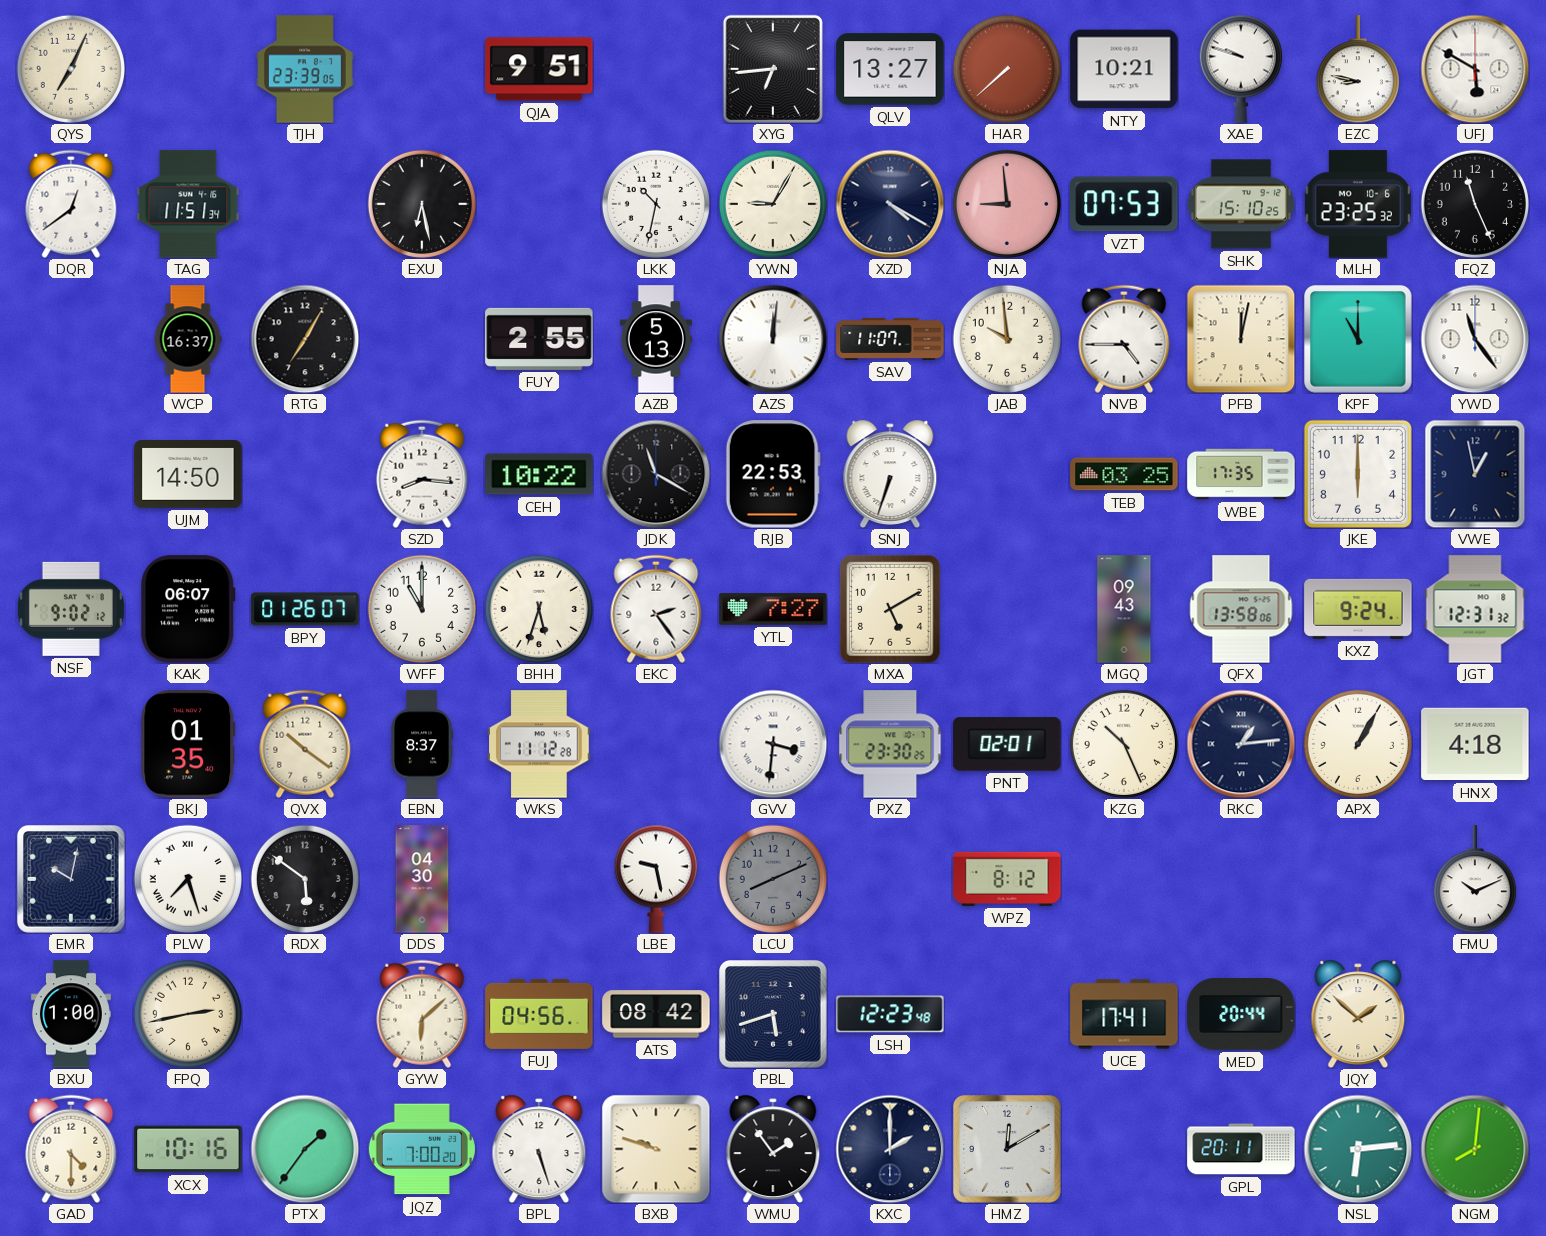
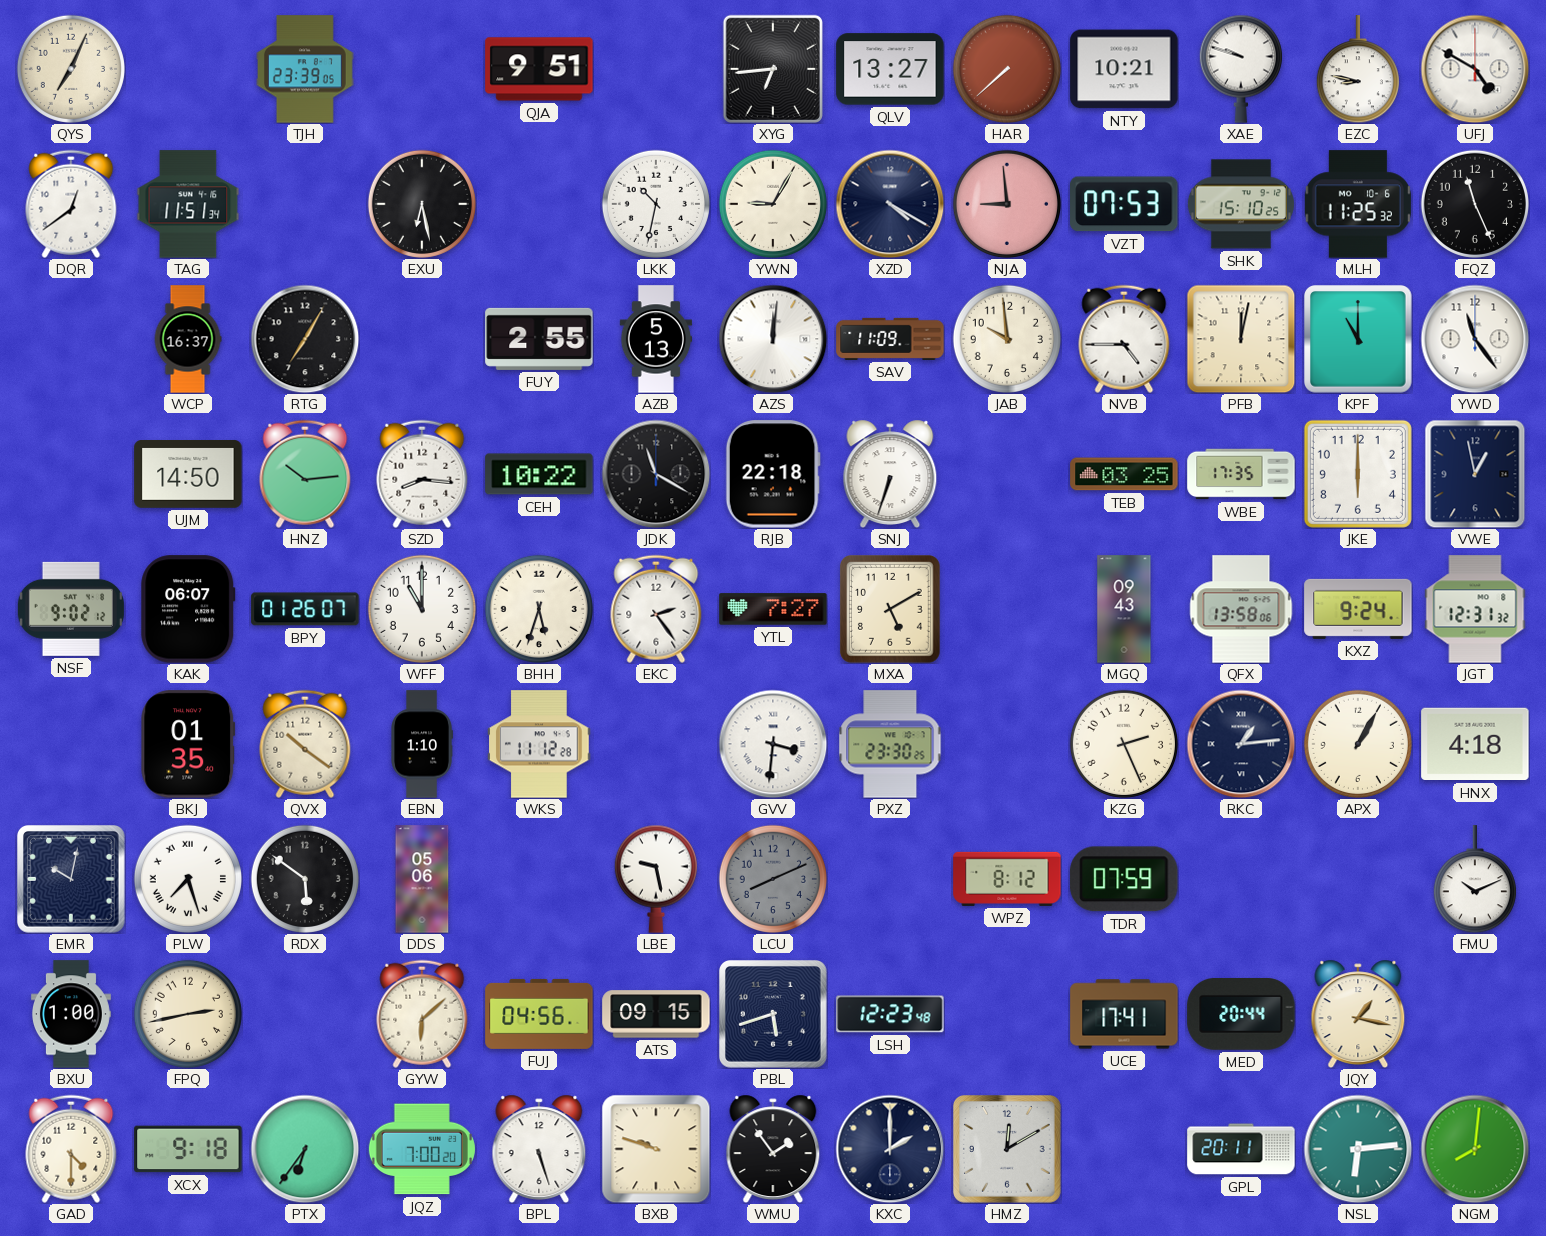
UFJ: 5:50 -> 4:50 (1475, 69)
MLH: 23:25 -> 11:25 (1358, 204)
SAV: 11:07 -> 11:09 (890, 339)
HNZ: none -> 10:14 (305, 474)
RJB: 22:53 -> 22:18 (773, 474)
EBN: 8:37 -> 1:10 (422, 744)
PNT: 02:01 -> none (1007, 744)
KZG: 10:26 -> 2:26 (1124, 744)
DDS: 04:30 -> 05:06 (422, 879)
TDR: none -> 07:59 (1124, 879)
ATS: 08:42 -> 09:15 (656, 1014)
JQY: 1:52 -> 1:17 (1358, 1013)
XCX: 10:16 -> 9:18 (188, 1149)
PTX: 1:36 -> 6:36 (305, 1149)
